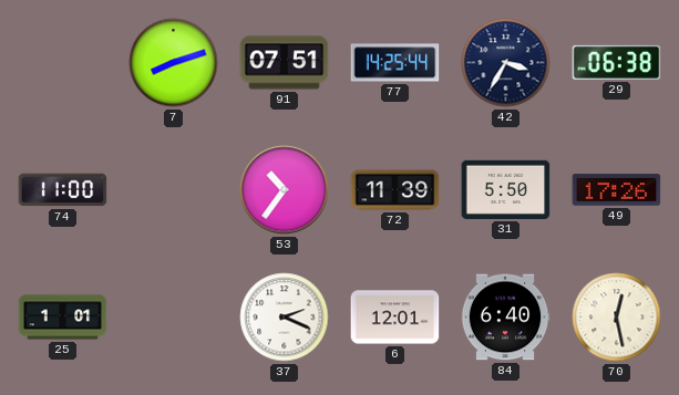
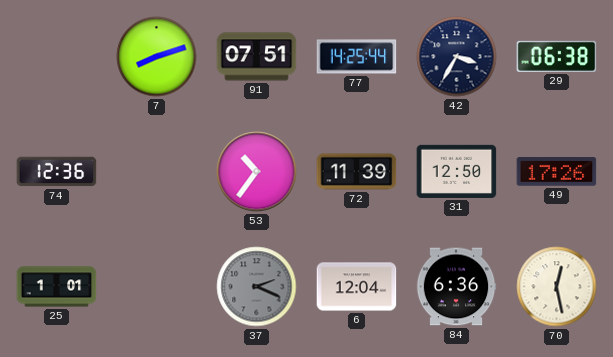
74: 11:00 -> 12:36 (57, 172)
31: 5:50 -> 12:50 (457, 171)
37 dial: white -> grey (257, 287)
6: 12:01 -> 12:04 (357, 287)
84: 6:40 -> 6:36 (456, 287)
